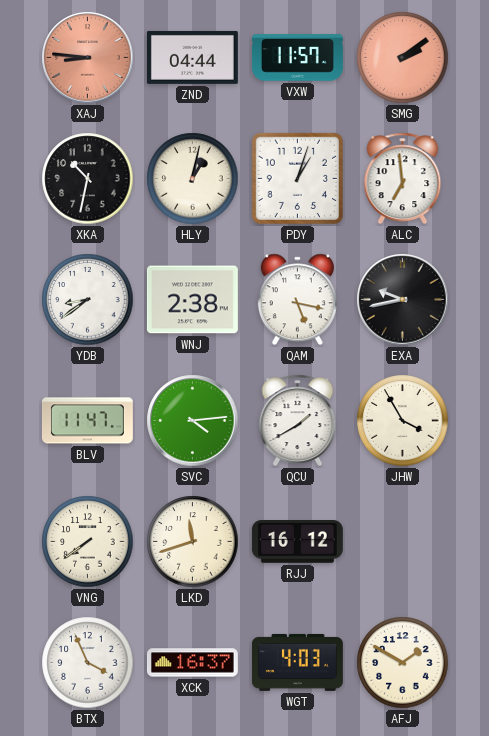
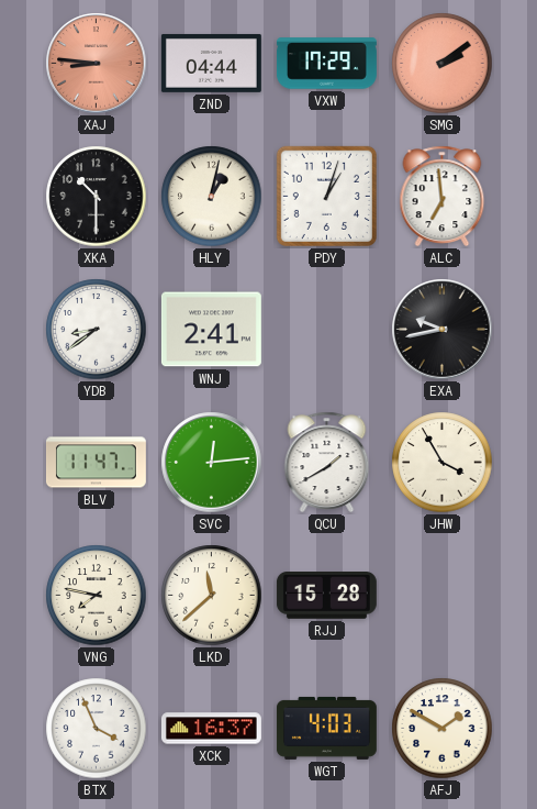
VXW: 11:57 -> 17:29 (326, 64)
XKA: 10:32 -> 10:30 (97, 197)
WNJ: 2:38 -> 2:41 (211, 330)
QAM: 5:17 -> none (297, 300)
SVC: 4:14 -> 12:14 (212, 463)
VNG: 7:39 -> 7:47 (97, 596)
LKD: 11:42 -> 11:38 (212, 596)
RJJ: 16:12 -> 15:28 (326, 596)
